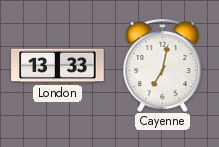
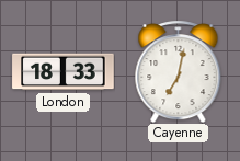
London: 13:33 -> 18:33 (64, 72)
